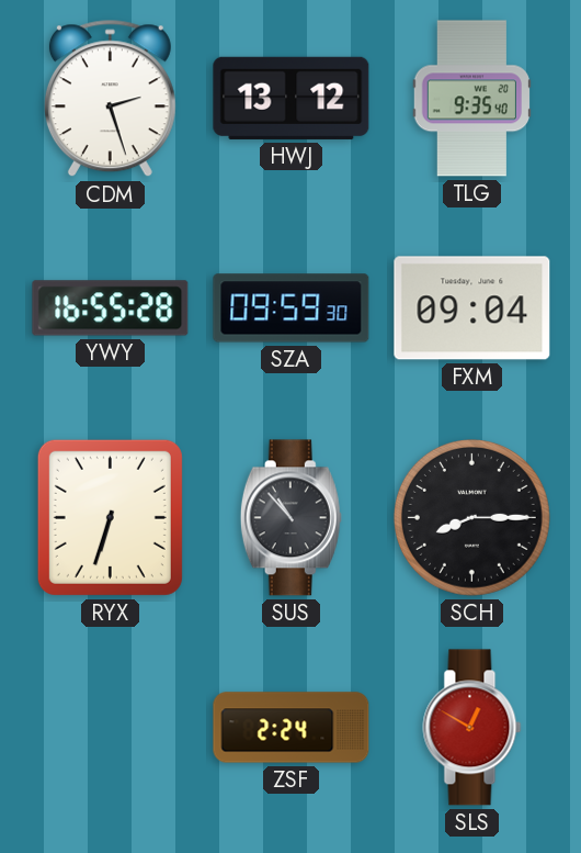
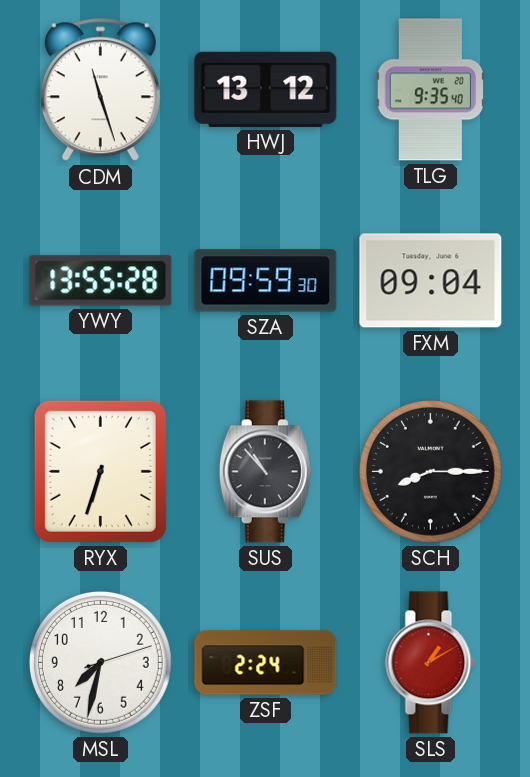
CDM: 2:27 -> 11:27 (100, 90)
YWY: 16:55 -> 13:55 (101, 281)
MSL: none -> 7:32 (100, 662)
SLS: 12:50 -> 1:10 (431, 663)
